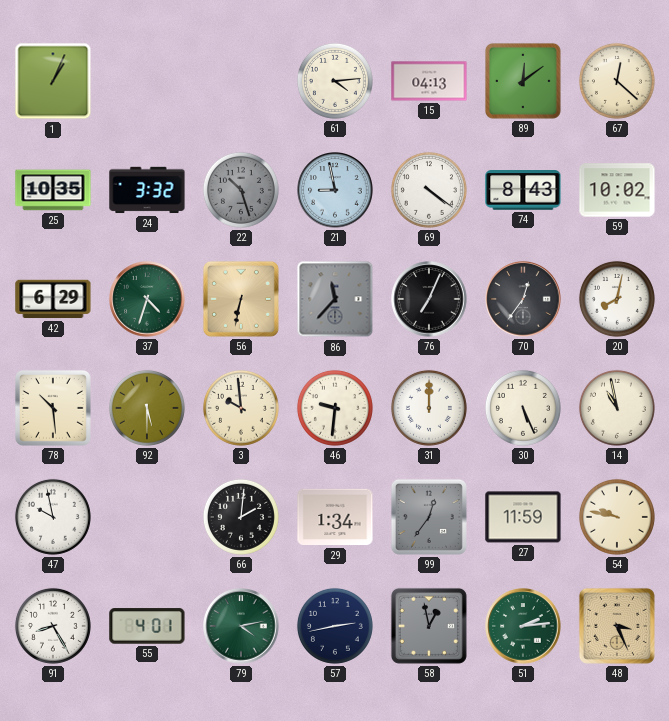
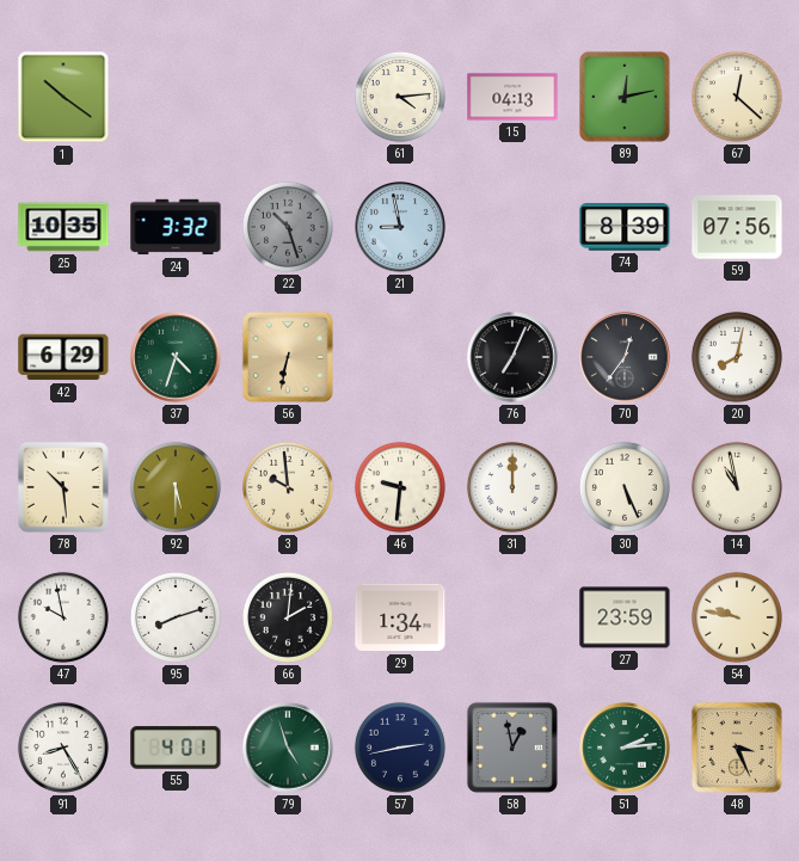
1: 1:04 -> 10:21 (63, 97)
89: 12:09 -> 12:13 (625, 97)
69: 4:21 -> none (429, 190)
74: 8:43 -> 8:39 (625, 228)
59: 10:02 -> 07:56 (737, 227)
86: 11:37 -> none (335, 299)
95: none -> 8:12 (176, 617)
99: 12:36 -> none (429, 517)
27: 11:59 -> 23:59 (625, 617)
79: 4:13 -> 4:57 (288, 748)
